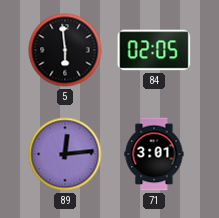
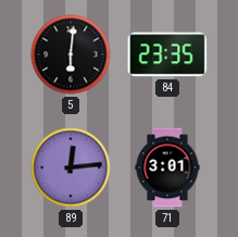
5: 5:59 -> 6:01 (71, 54)
84: 02:05 -> 23:35 (167, 54)
